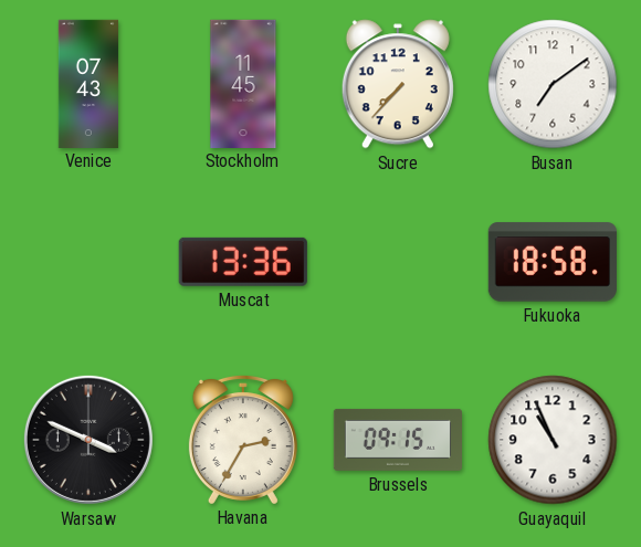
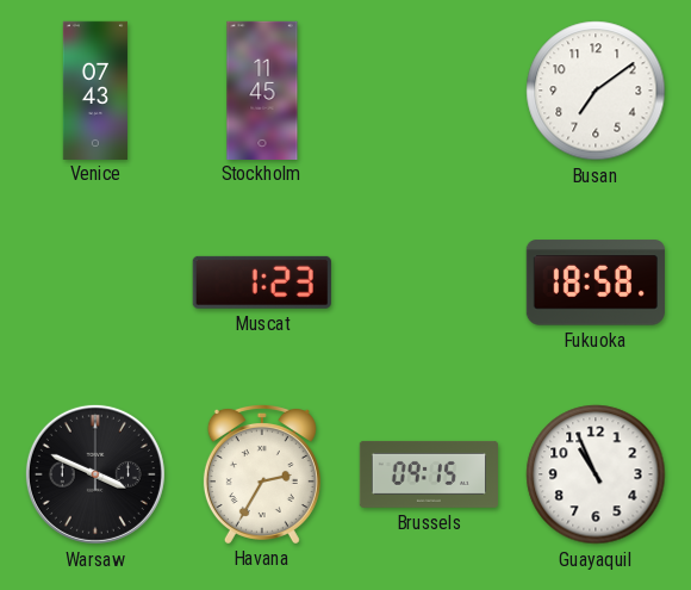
Sucre: 7:37 -> none (398, 84)
Muscat: 13:36 -> 1:23 (262, 282)
